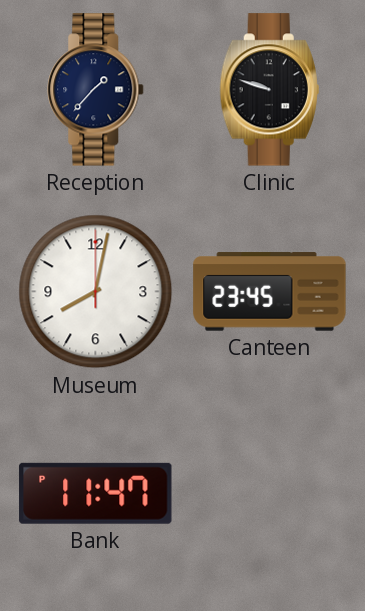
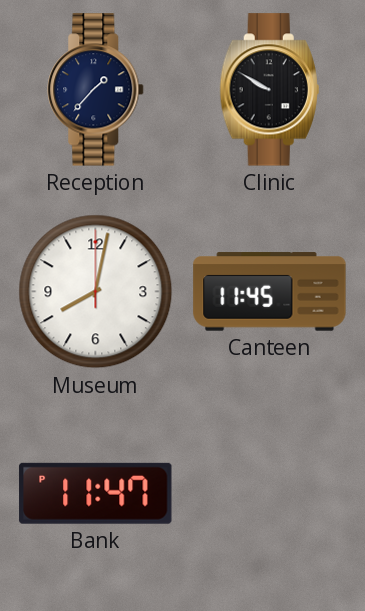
Clinic: 9:48 -> 9:50 (269, 90)
Canteen: 23:45 -> 11:45 (270, 292)
